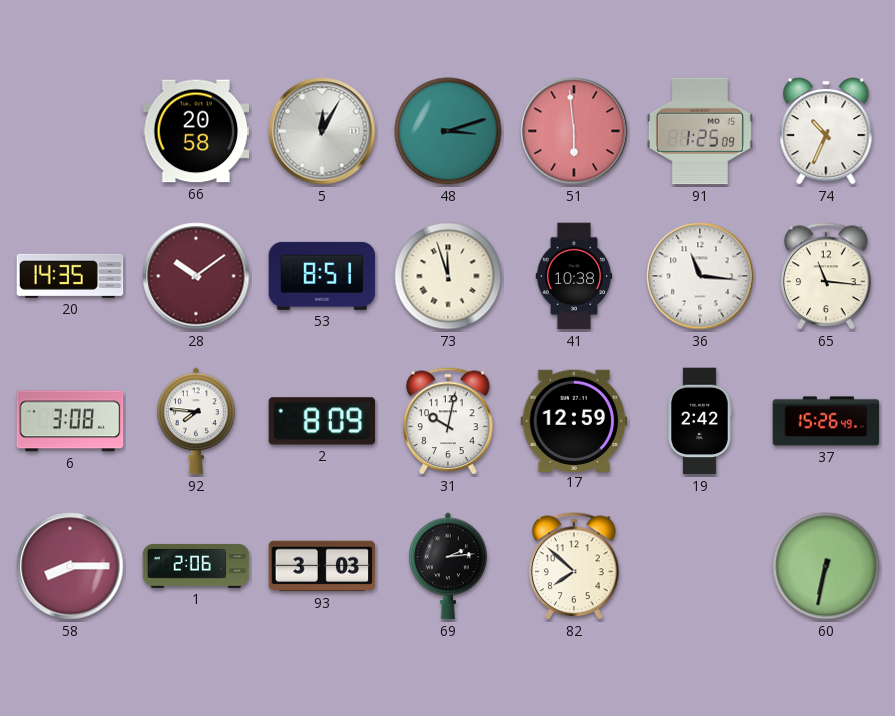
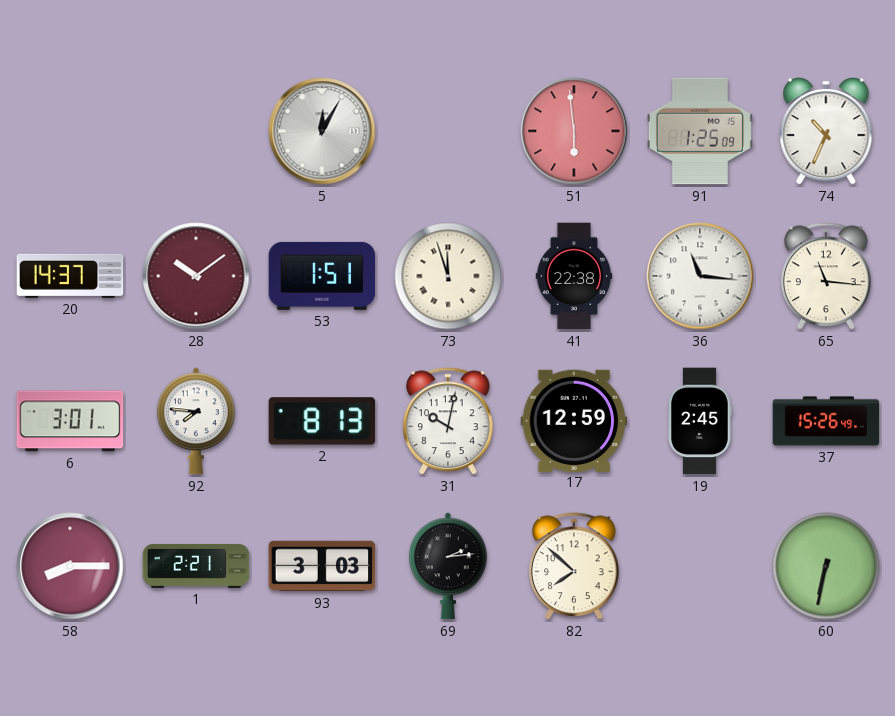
66: 20:58 -> none (196, 131)
48: 3:12 -> none (448, 131)
20: 14:35 -> 14:37 (70, 276)
53: 8:51 -> 1:51 (322, 276)
41: 10:38 -> 22:38 (574, 276)
6: 3:08 -> 3:01 (70, 421)
2: 8:09 -> 8:13 (322, 421)
19: 2:42 -> 2:45 (700, 421)
1: 2:06 -> 2:21 (196, 566)
